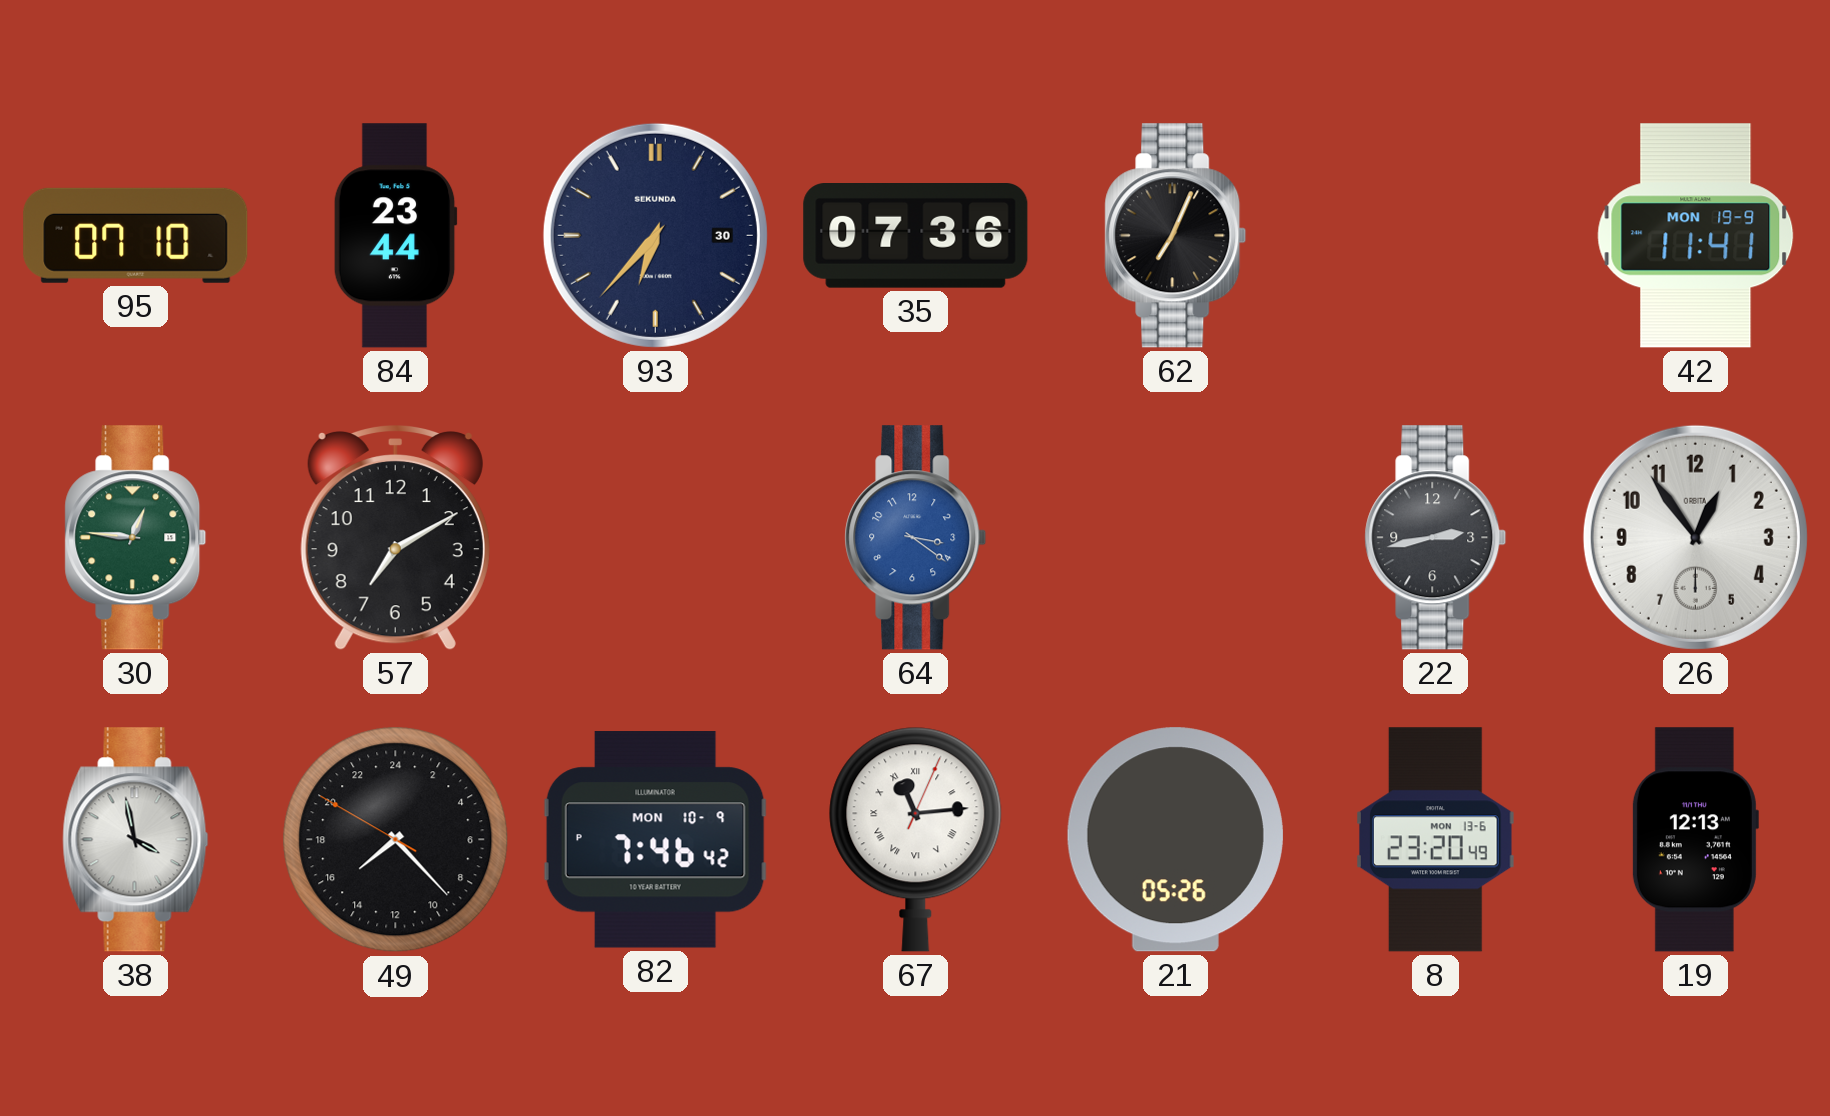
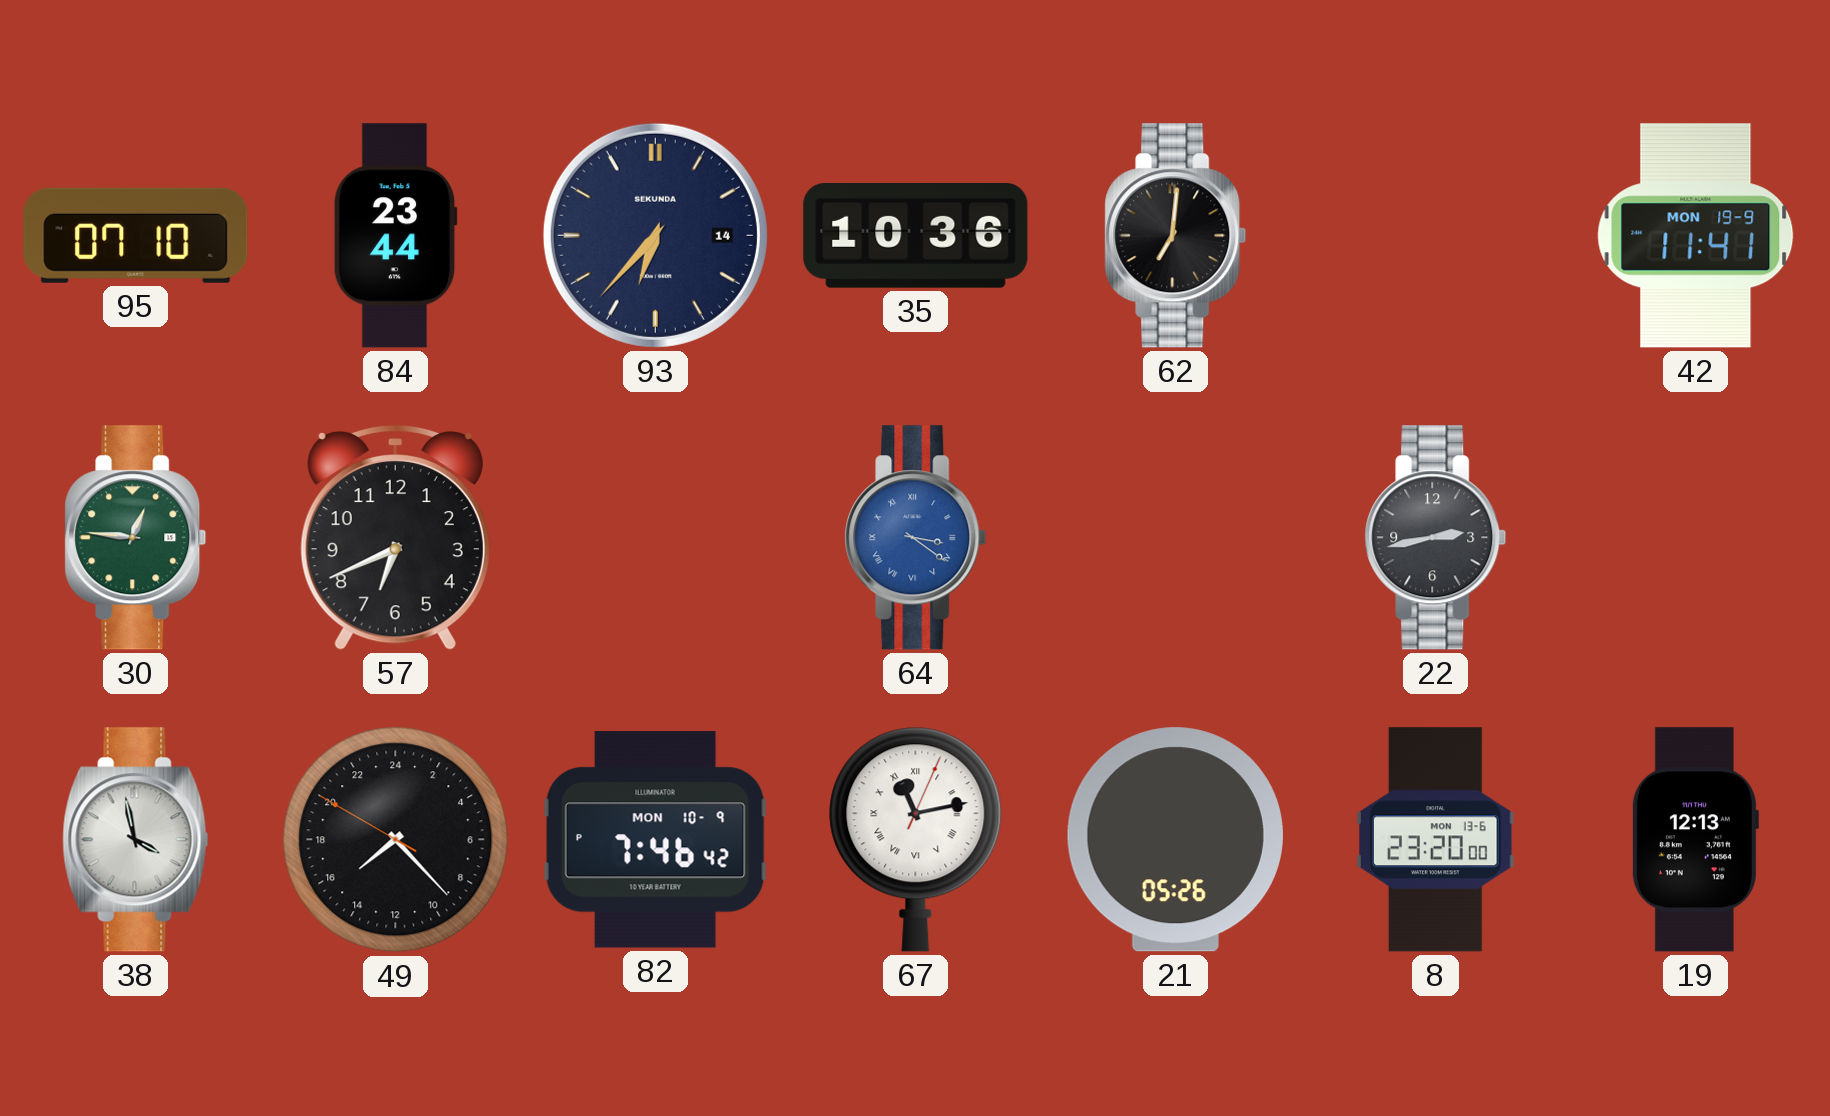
93 date: 30 -> 14 (655, 235)
35: 07:36 -> 10:36 (916, 236)
62: 7:04 -> 7:01 (1176, 236)
57: 7:10 -> 6:41 (395, 537)
64 numerals: Arabic -> Roman (916, 538)
26: 12:54 -> none (1695, 537)
67: 11:14 -> 11:13 (916, 839)
8: 23:20:49 -> 23:20:00 (1436, 840)
